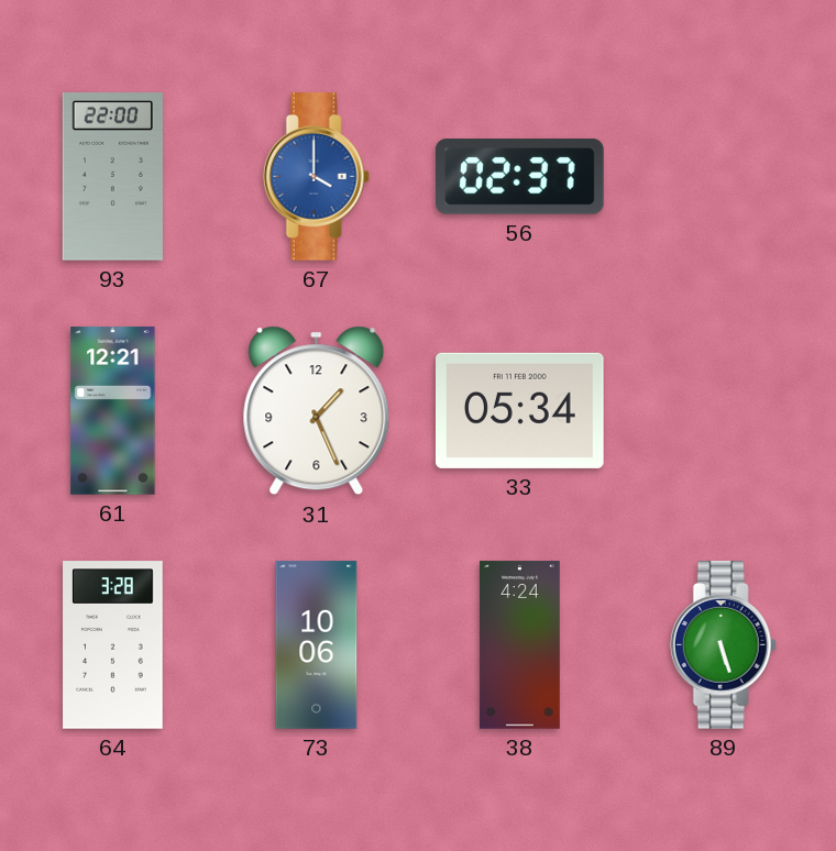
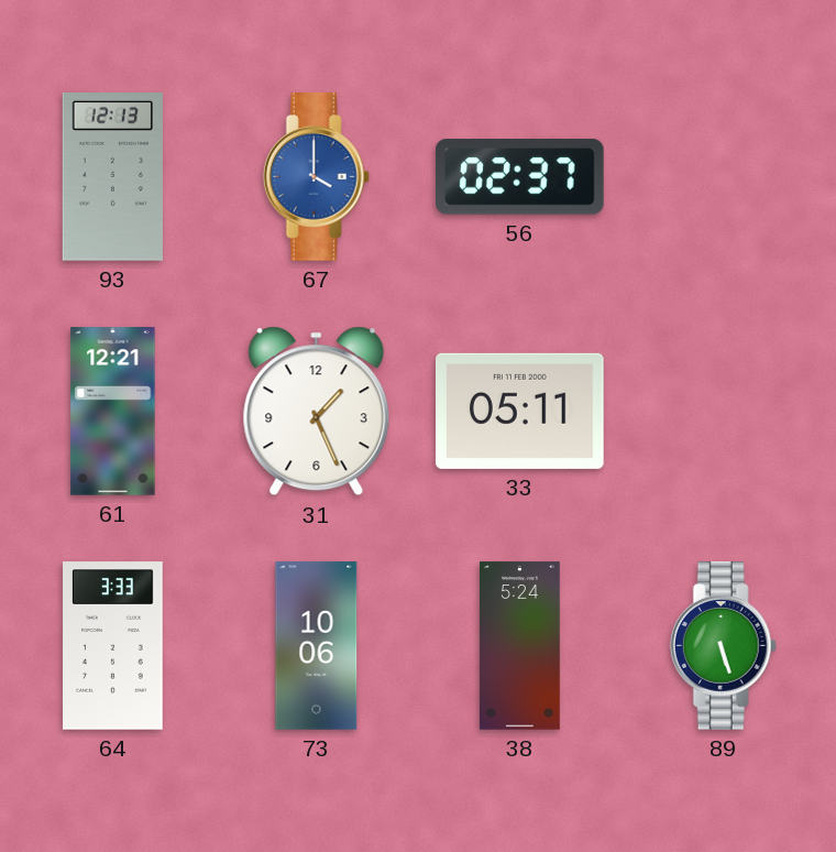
93: 22:00 -> 12:13 (112, 177)
33: 05:34 -> 05:11 (520, 411)
64: 3:28 -> 3:33 (113, 646)
38: 4:24 -> 5:24 (519, 646)
